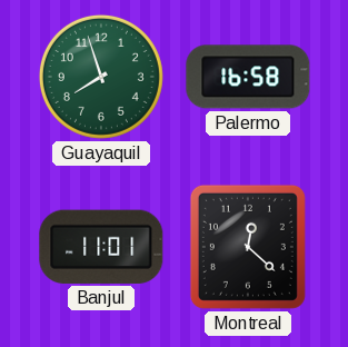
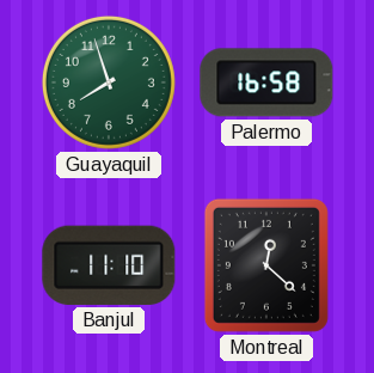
Banjul: 11:01 -> 11:10 (109, 265)
